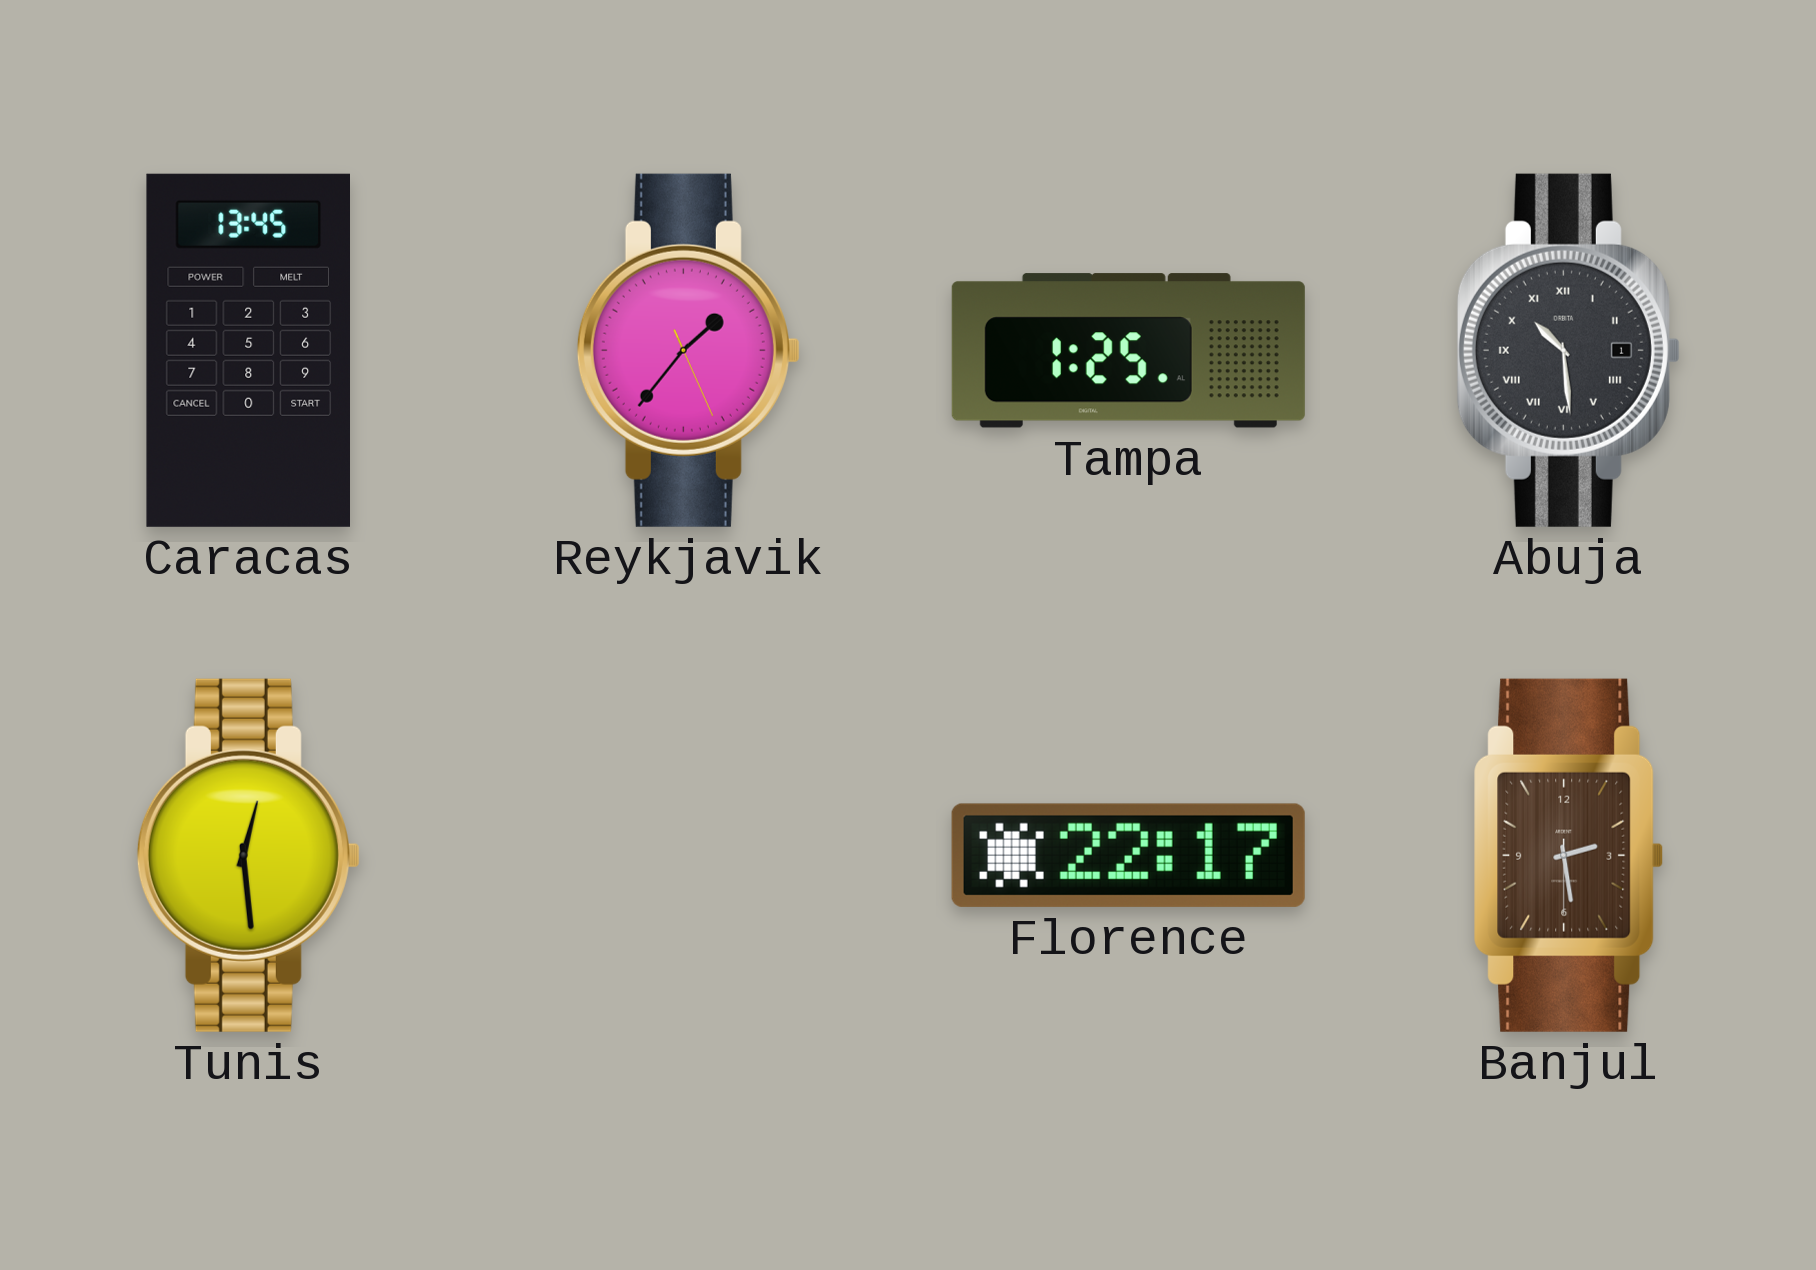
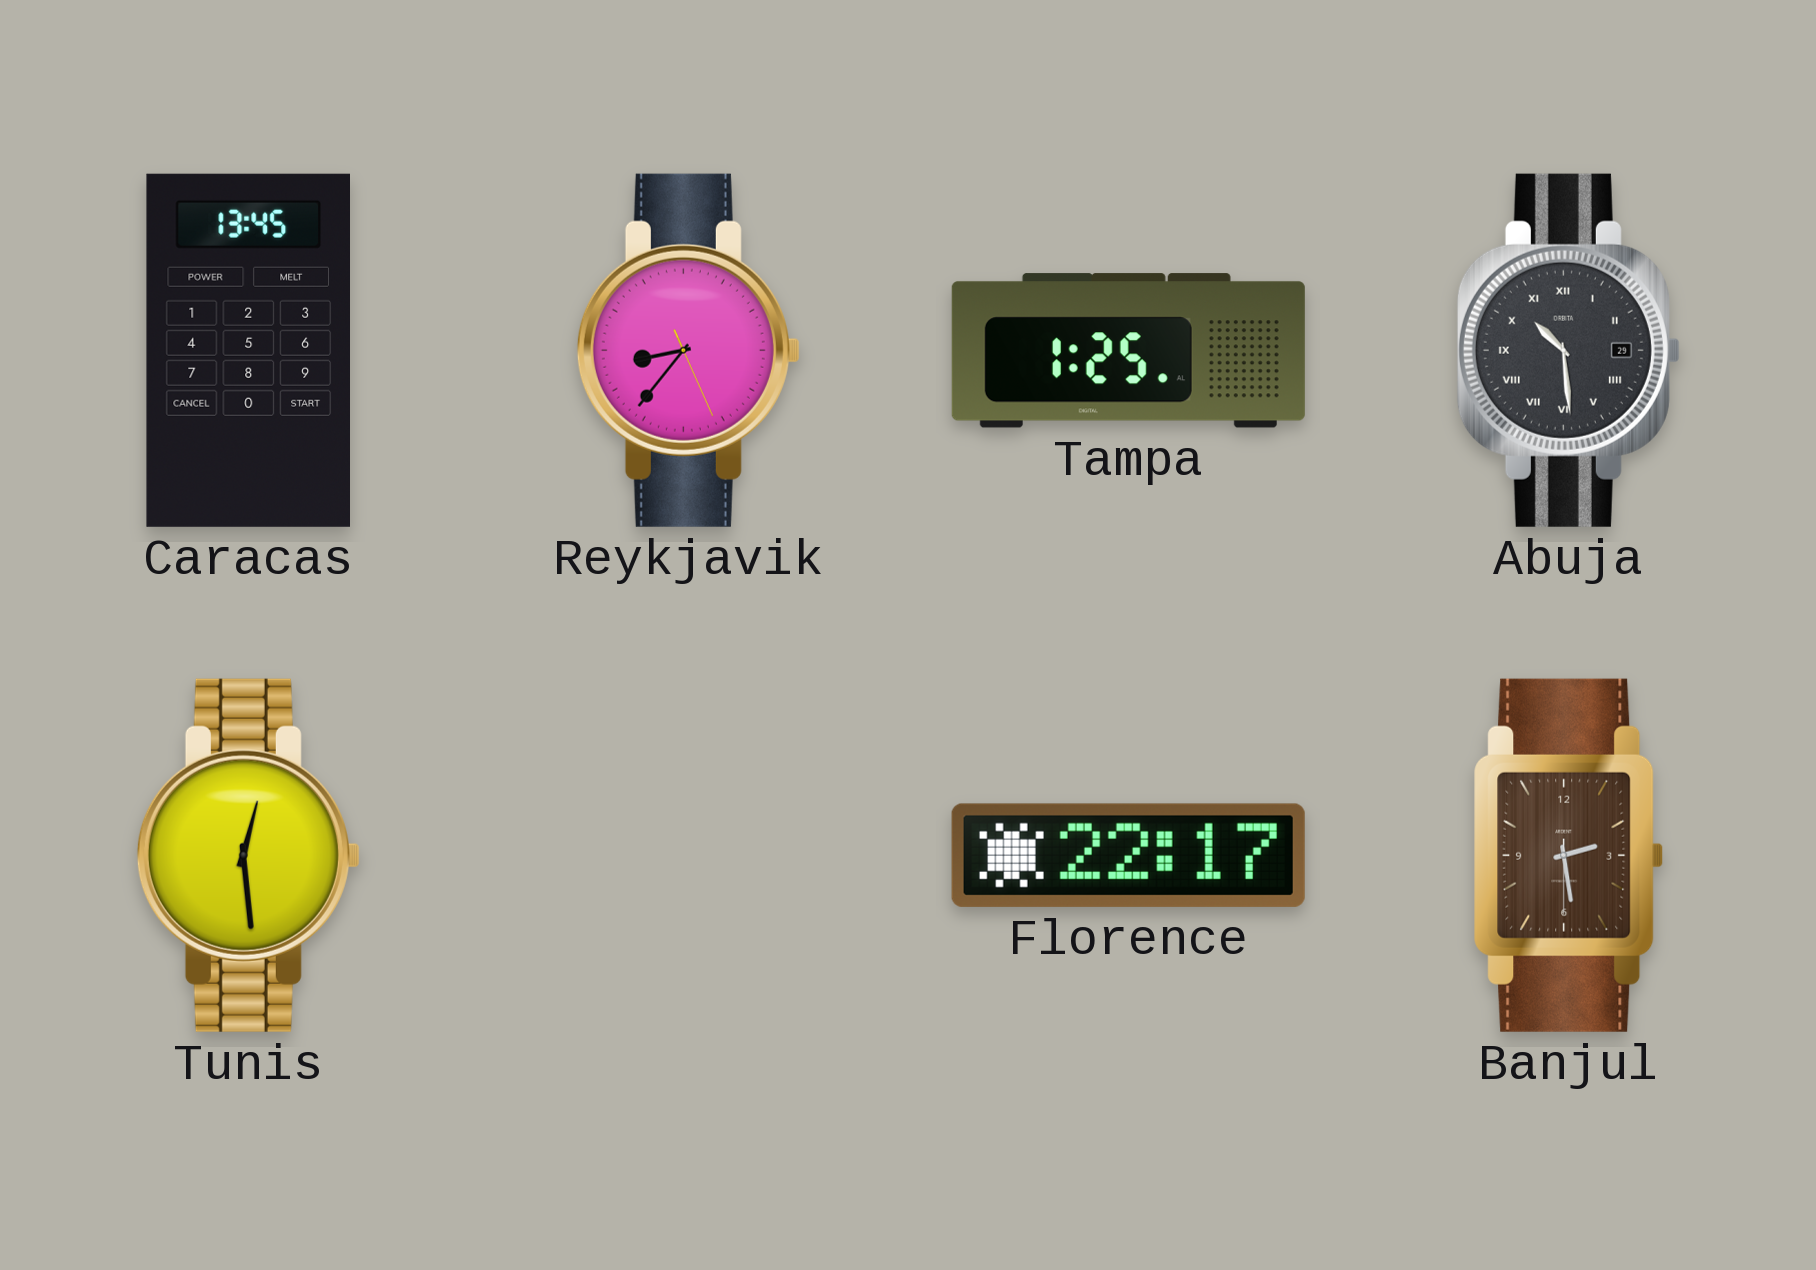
Reykjavik: 1:36 -> 8:36 (688, 350)
Abuja date: 1 -> 29 (1568, 350)
